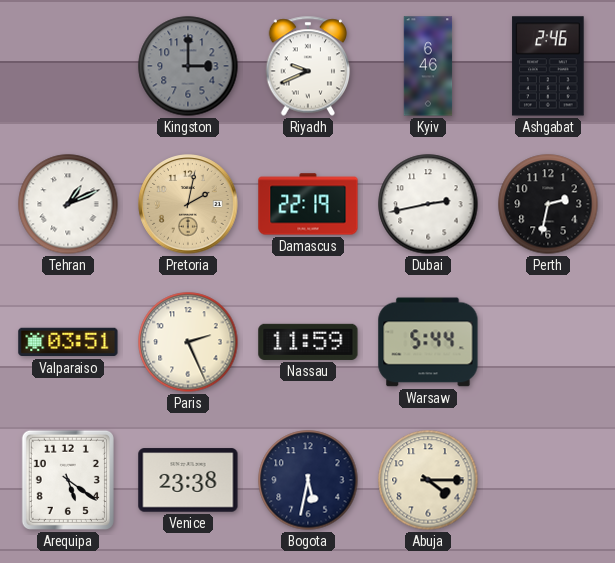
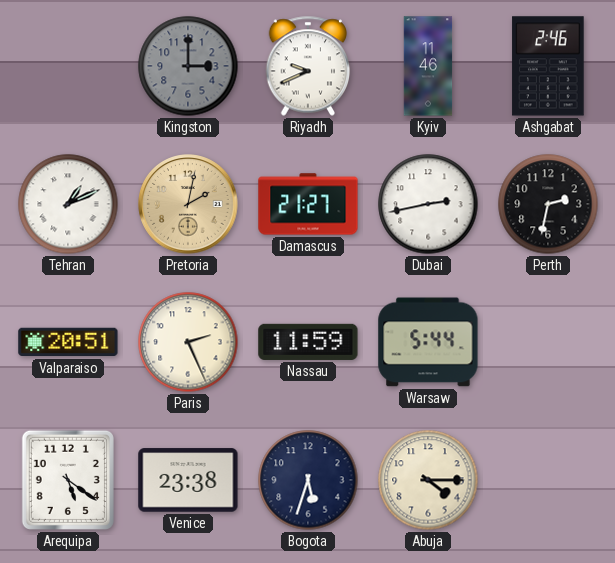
Kyiv: 6:46 -> 11:46 (428, 66)
Damascus: 22:19 -> 21:27 (308, 204)
Valparaiso: 03:51 -> 20:51 (68, 342)
Bogota: 5:32 -> 5:33 (308, 480)
